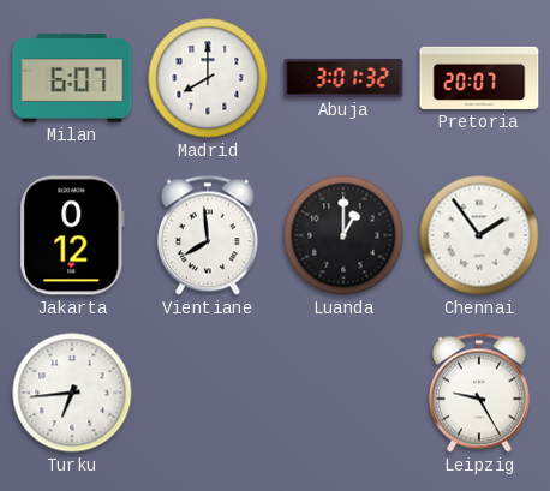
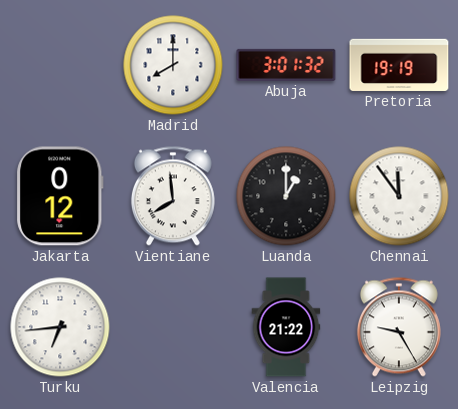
Milan: 6:07 -> none (72, 78)
Pretoria: 20:07 -> 19:19 (399, 65)
Chennai: 1:54 -> 11:54 (399, 196)
Valencia: none -> 21:22 (286, 327)
